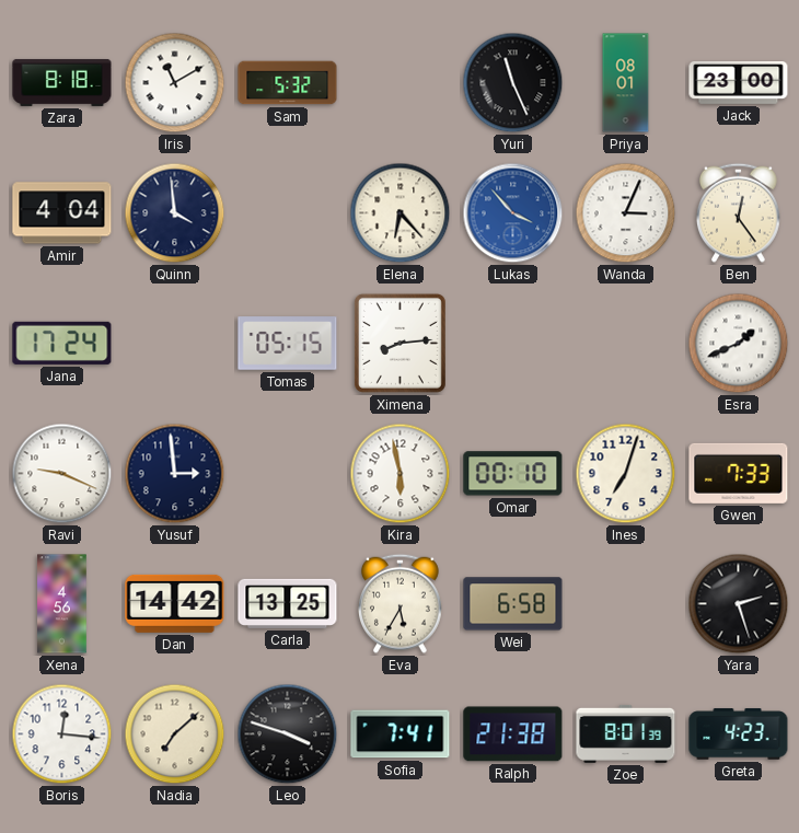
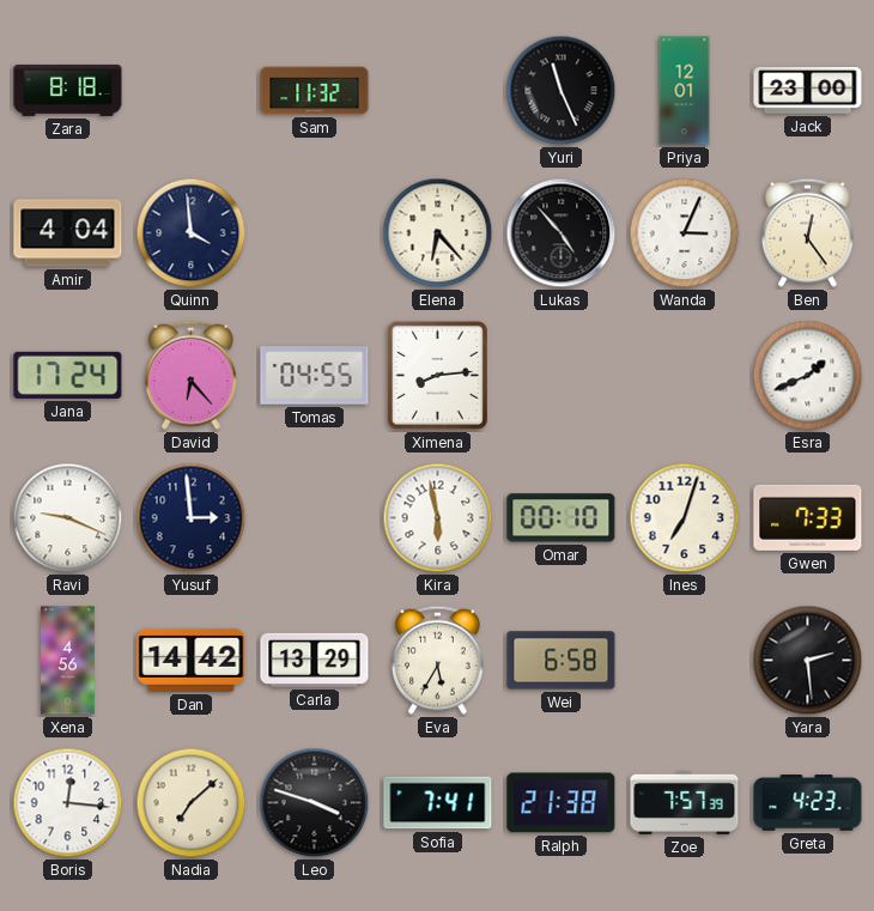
Iris: 11:10 -> none (175, 83)
Sam: 5:32 -> 11:32 (315, 91)
Priya: 08:01 -> 12:01 (685, 91)
Lukas: 3:53 -> 4:53 (562, 233)
Lukas dial: blue -> black (562, 233)
David: none -> 6:23 (192, 375)
Tomas: 05:15 -> 04:55 (315, 376)
Carla: 13:25 -> 13:29 (315, 660)
Yara: 2:27 -> 2:29 (808, 661)
Zoe: 8:01 -> 7:57 (685, 802)
